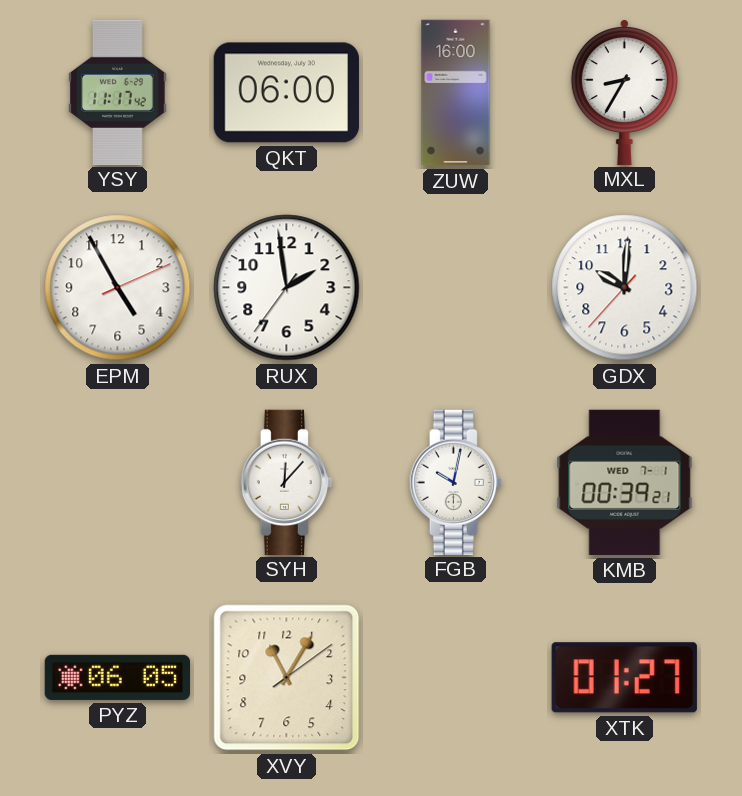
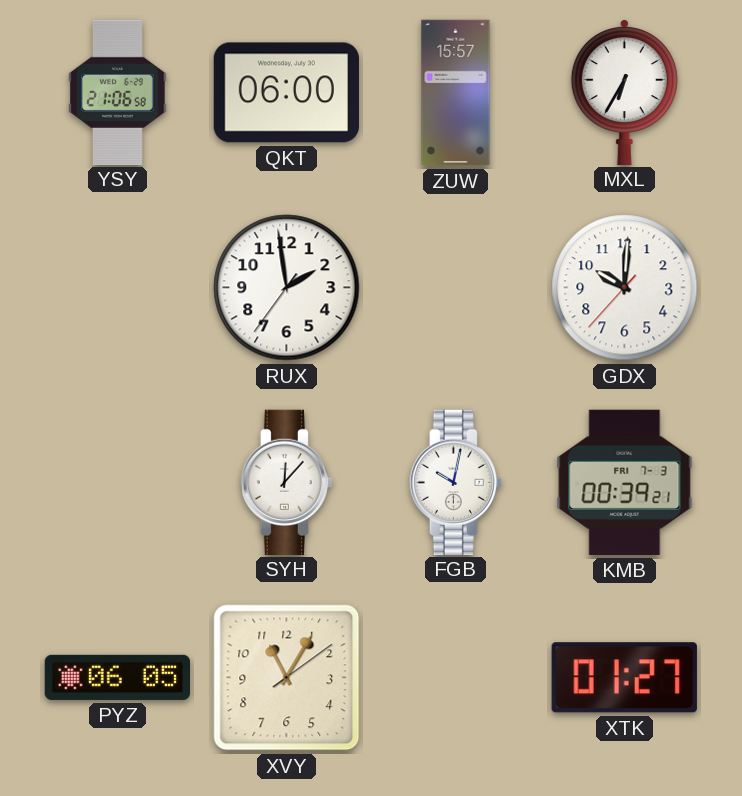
YSY: 11:17 -> 21:06 (118, 92)
ZUW: 16:00 -> 15:57 (456, 93)
MXL: 8:35 -> 6:35 (624, 92)
EPM: 4:55 -> none (118, 288)
KMB date: WED 7-1 -> FRI 7-3 (625, 482)
